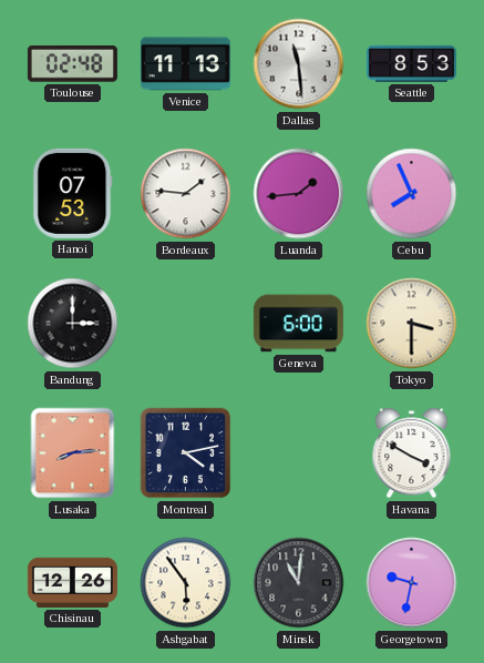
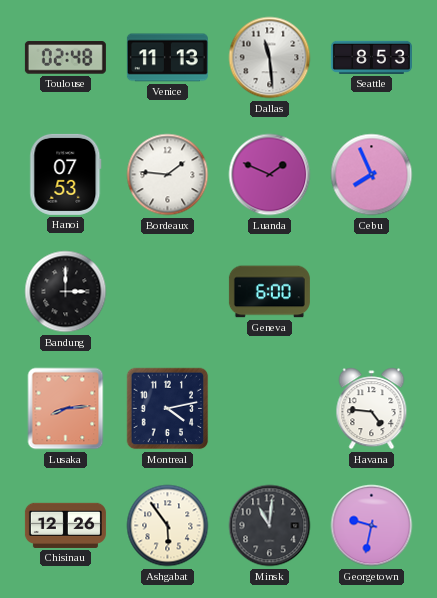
Luanda: 1:44 -> 1:49 (270, 175)
Tokyo: 3:30 -> none (412, 324)
Havana: 3:50 -> 4:46 (372, 409)
